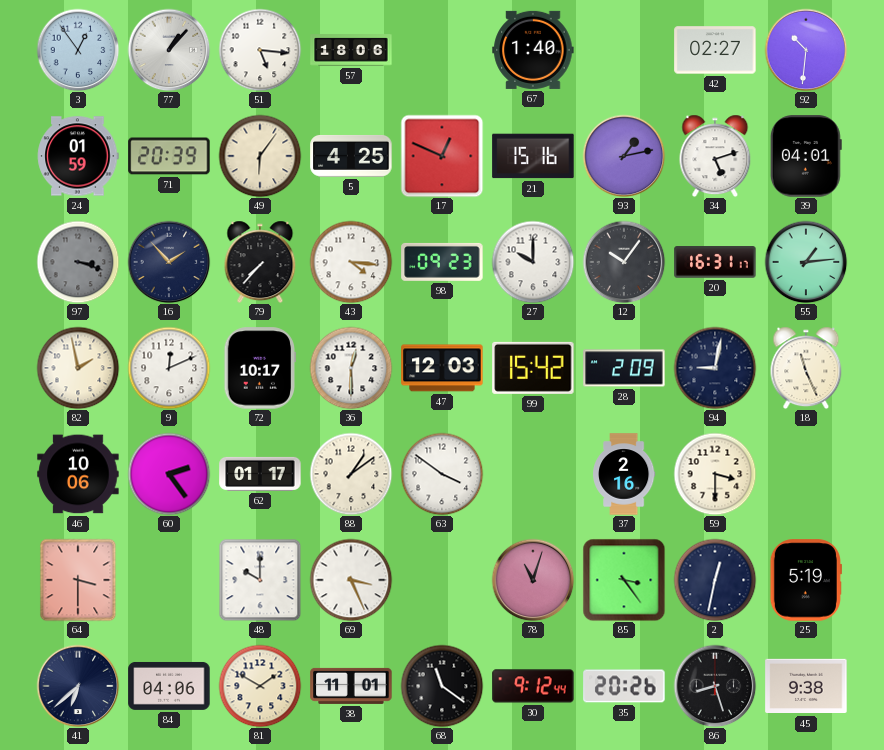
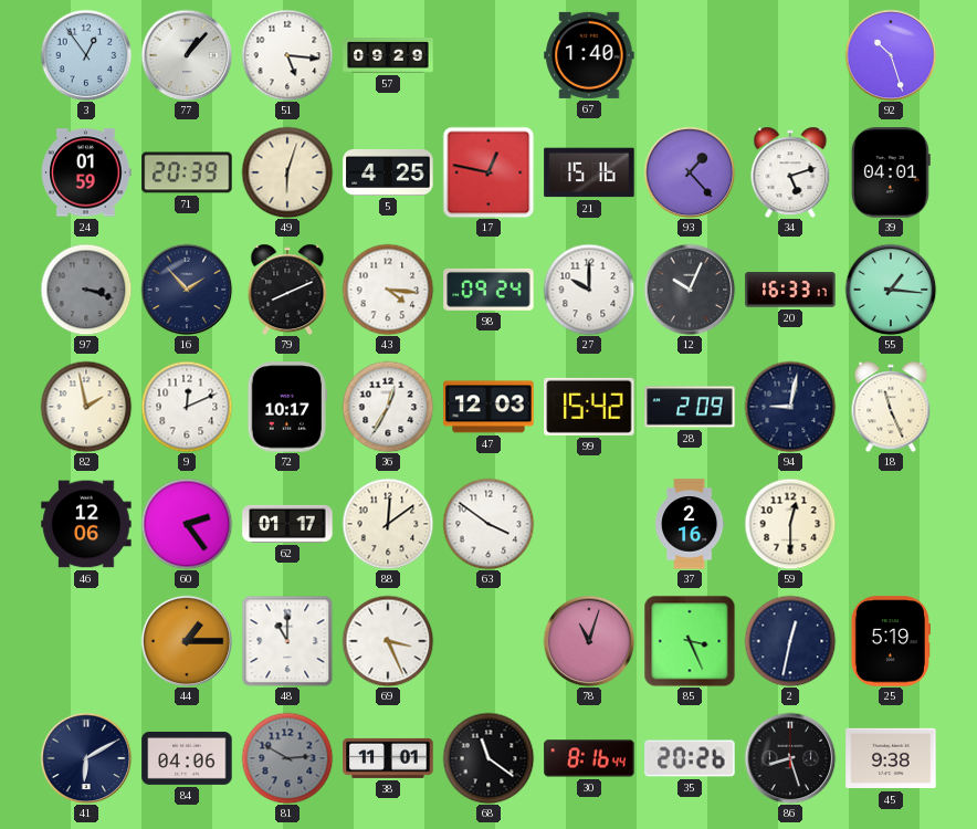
57: 18:06 -> 09:29 (388, 55)
42: 02:27 -> none (715, 50)
92: 10:31 -> 10:27 (891, 55)
49: 6:06 -> 6:03 (287, 172)
17: 12:49 -> 12:47 (489, 172)
93: 1:13 -> 1:23 (690, 172)
79: 7:37 -> 8:11 (287, 290)
98: 09:23 -> 09:24 (489, 290)
12: 10:06 -> 10:04 (690, 290)
20: 16:31 -> 16:33 (790, 290)
55: 1:14 -> 1:16 (891, 290)
36: 12:30 -> 12:35 (388, 407)
46: 10:06 -> 12:06 (86, 524)
88: 1:09 -> 12:09 (388, 524)
59: 3:30 -> 12:30 (790, 524)
64: 3:30 -> none (78, 580)
44: none -> 1:15 (187, 641)
48: 10:00 -> 11:00 (287, 641)
85: 3:24 -> 3:26 (690, 641)
41: 6:38 -> 6:10 (86, 758)
81: 1:50 -> 2:50 (287, 758)
81 dial: cream -> grey (287, 758)
30: 9:12 -> 8:16 (589, 758)
